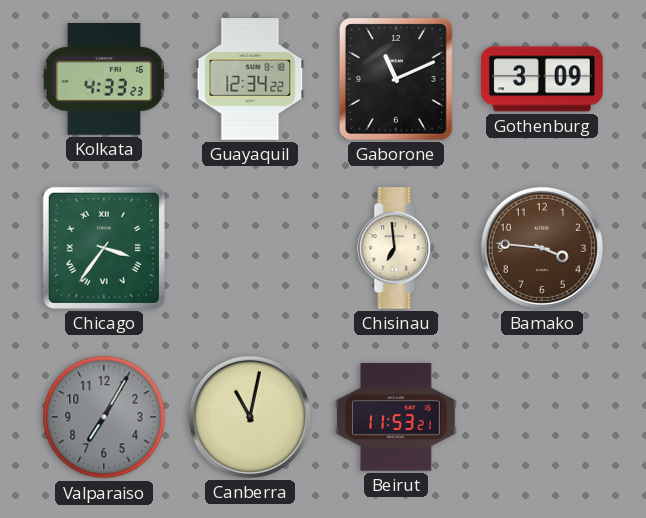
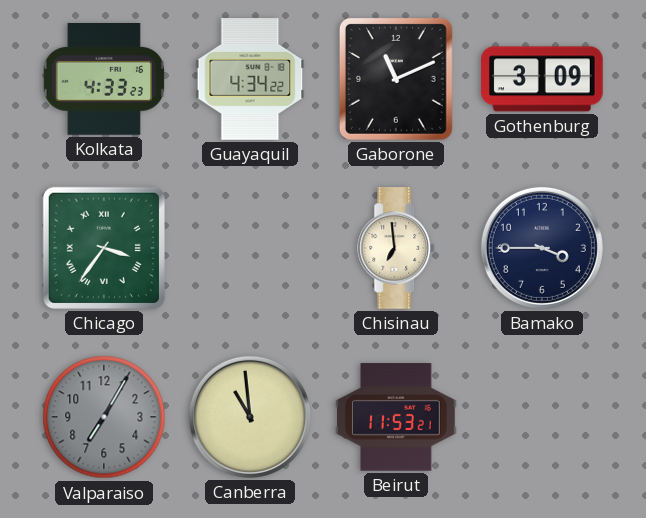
Guayaquil: 12:34 -> 4:34 (250, 79)
Bamako: 3:46 -> 3:45 (542, 248)
Bamako dial: brown -> navy (542, 248)
Canberra: 11:02 -> 10:59 (250, 417)
